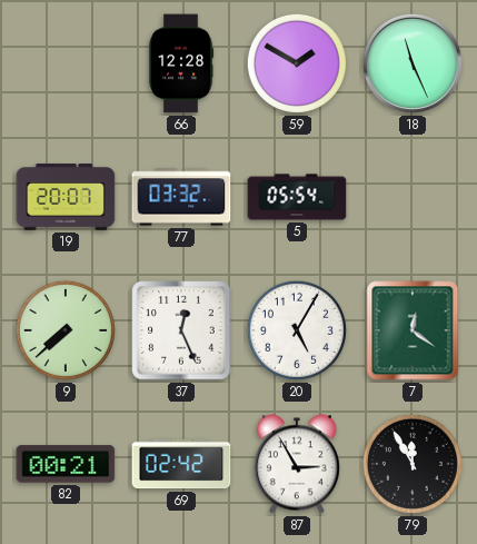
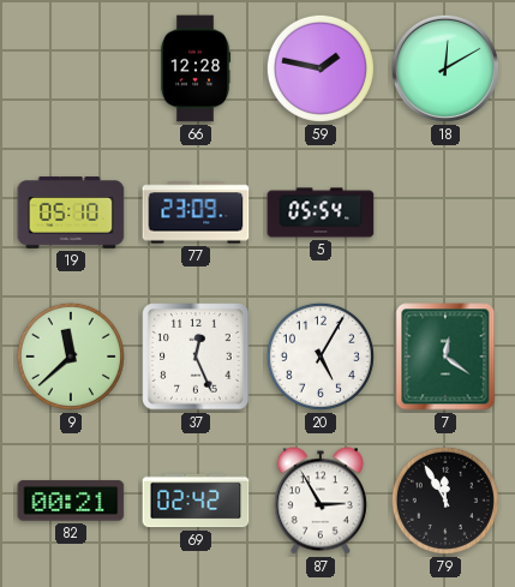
59: 1:50 -> 1:47 (321, 68)
18: 11:26 -> 12:10 (445, 68)
19: 20:07 -> 05:10 (71, 212)
77: 03:32 -> 23:09 (196, 212)
9: 7:38 -> 11:38 (71, 357)
